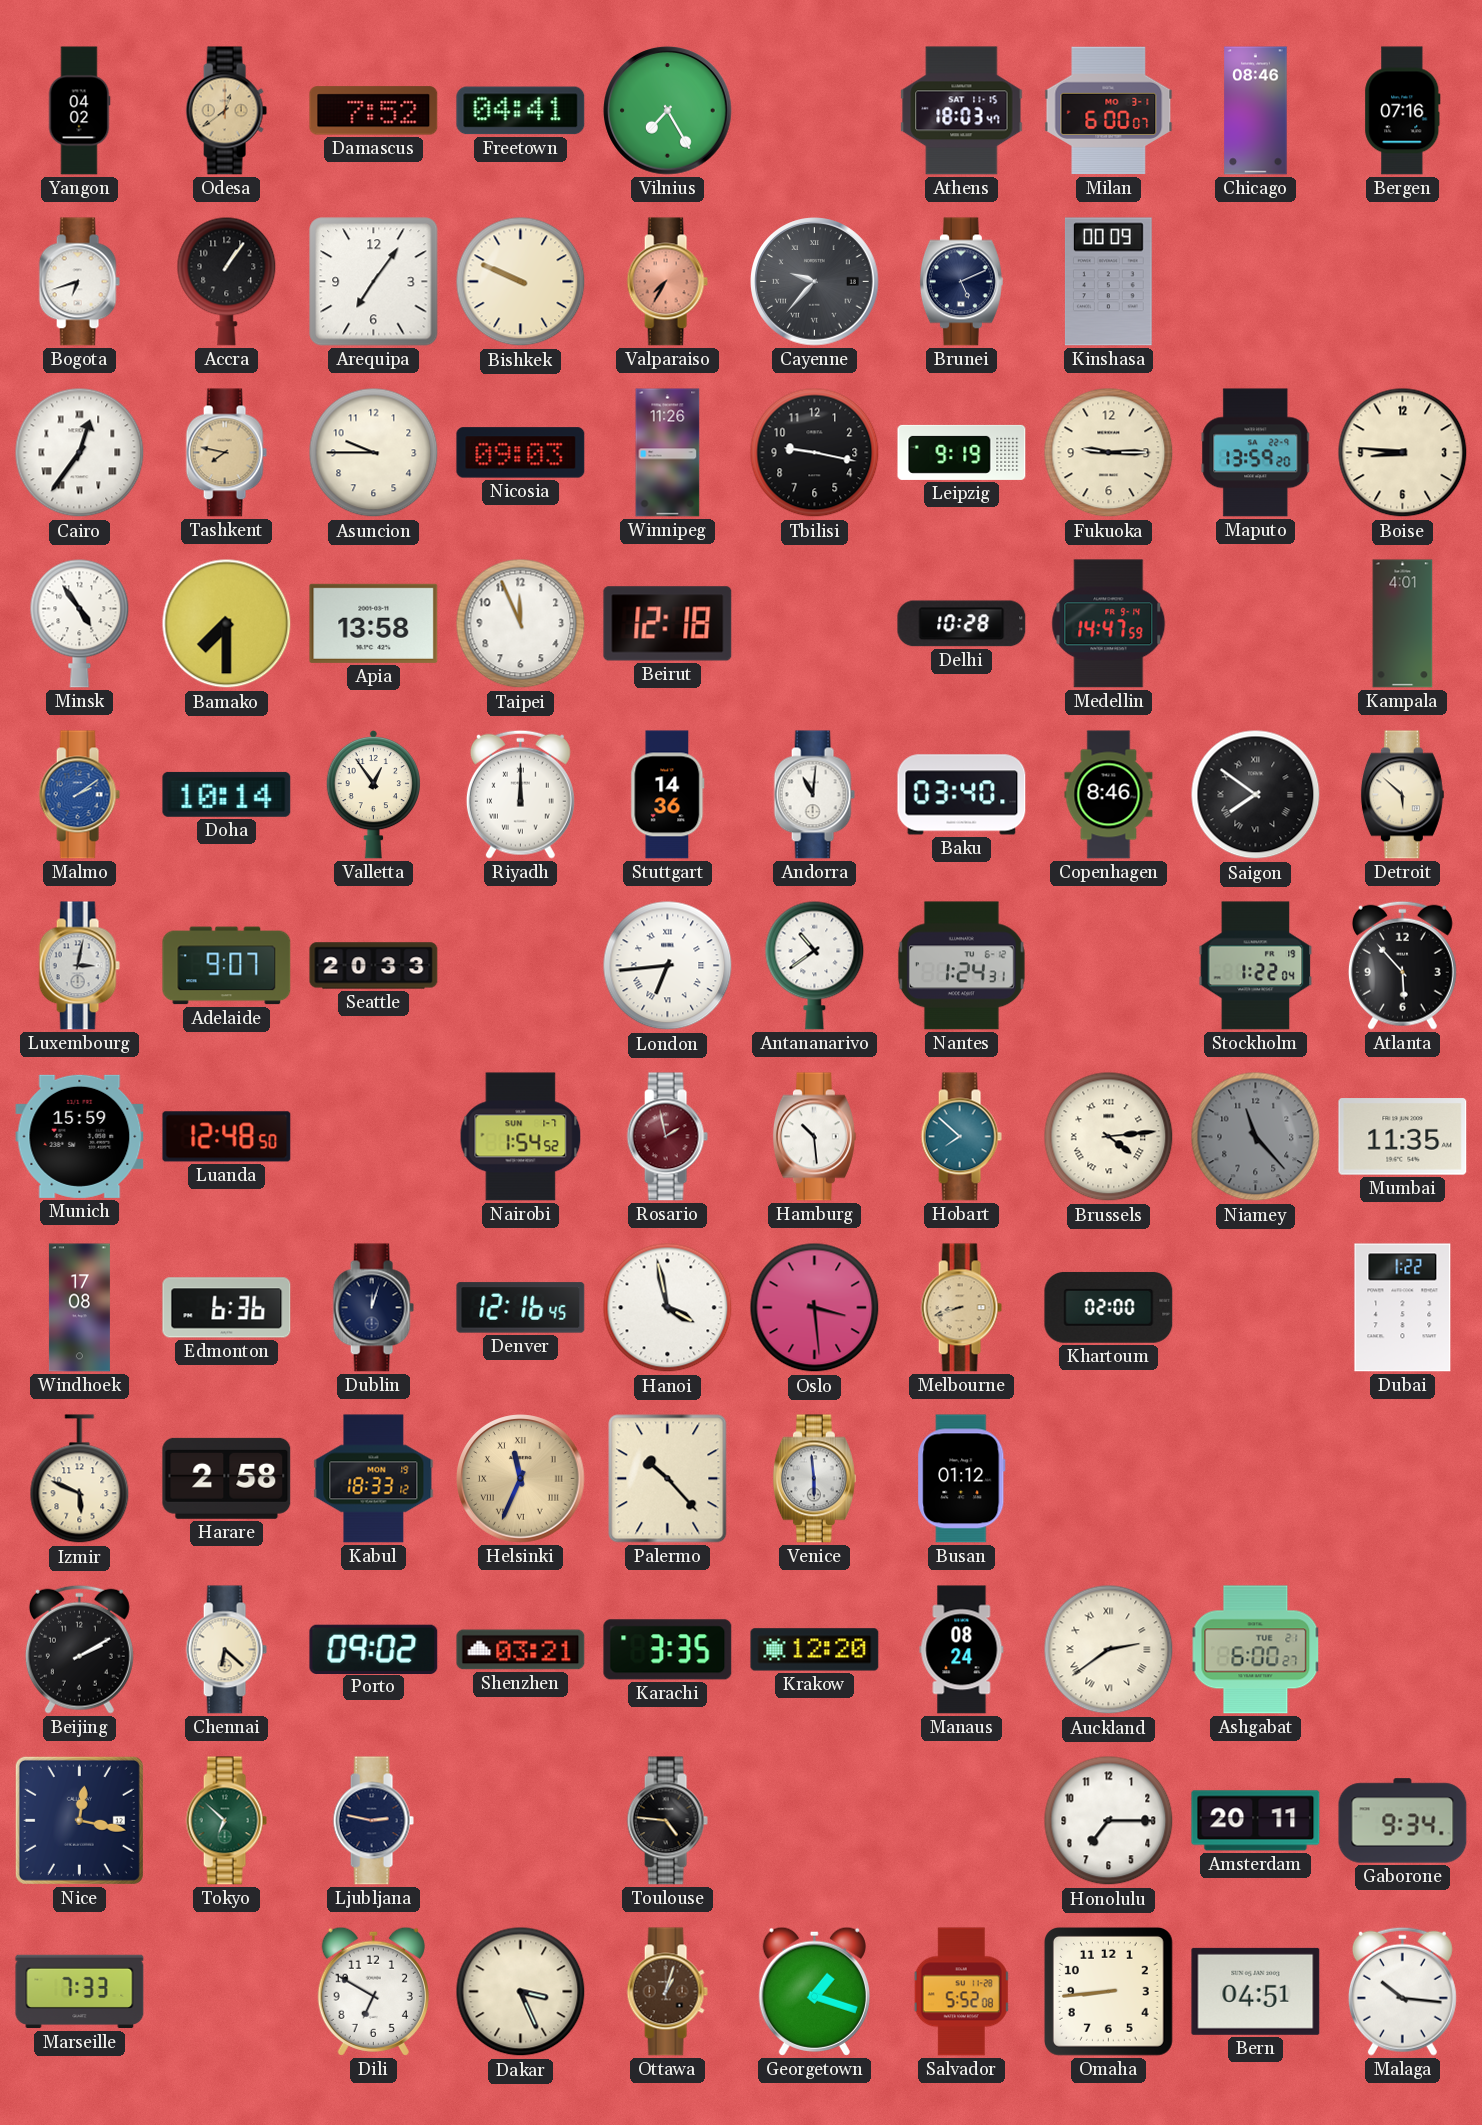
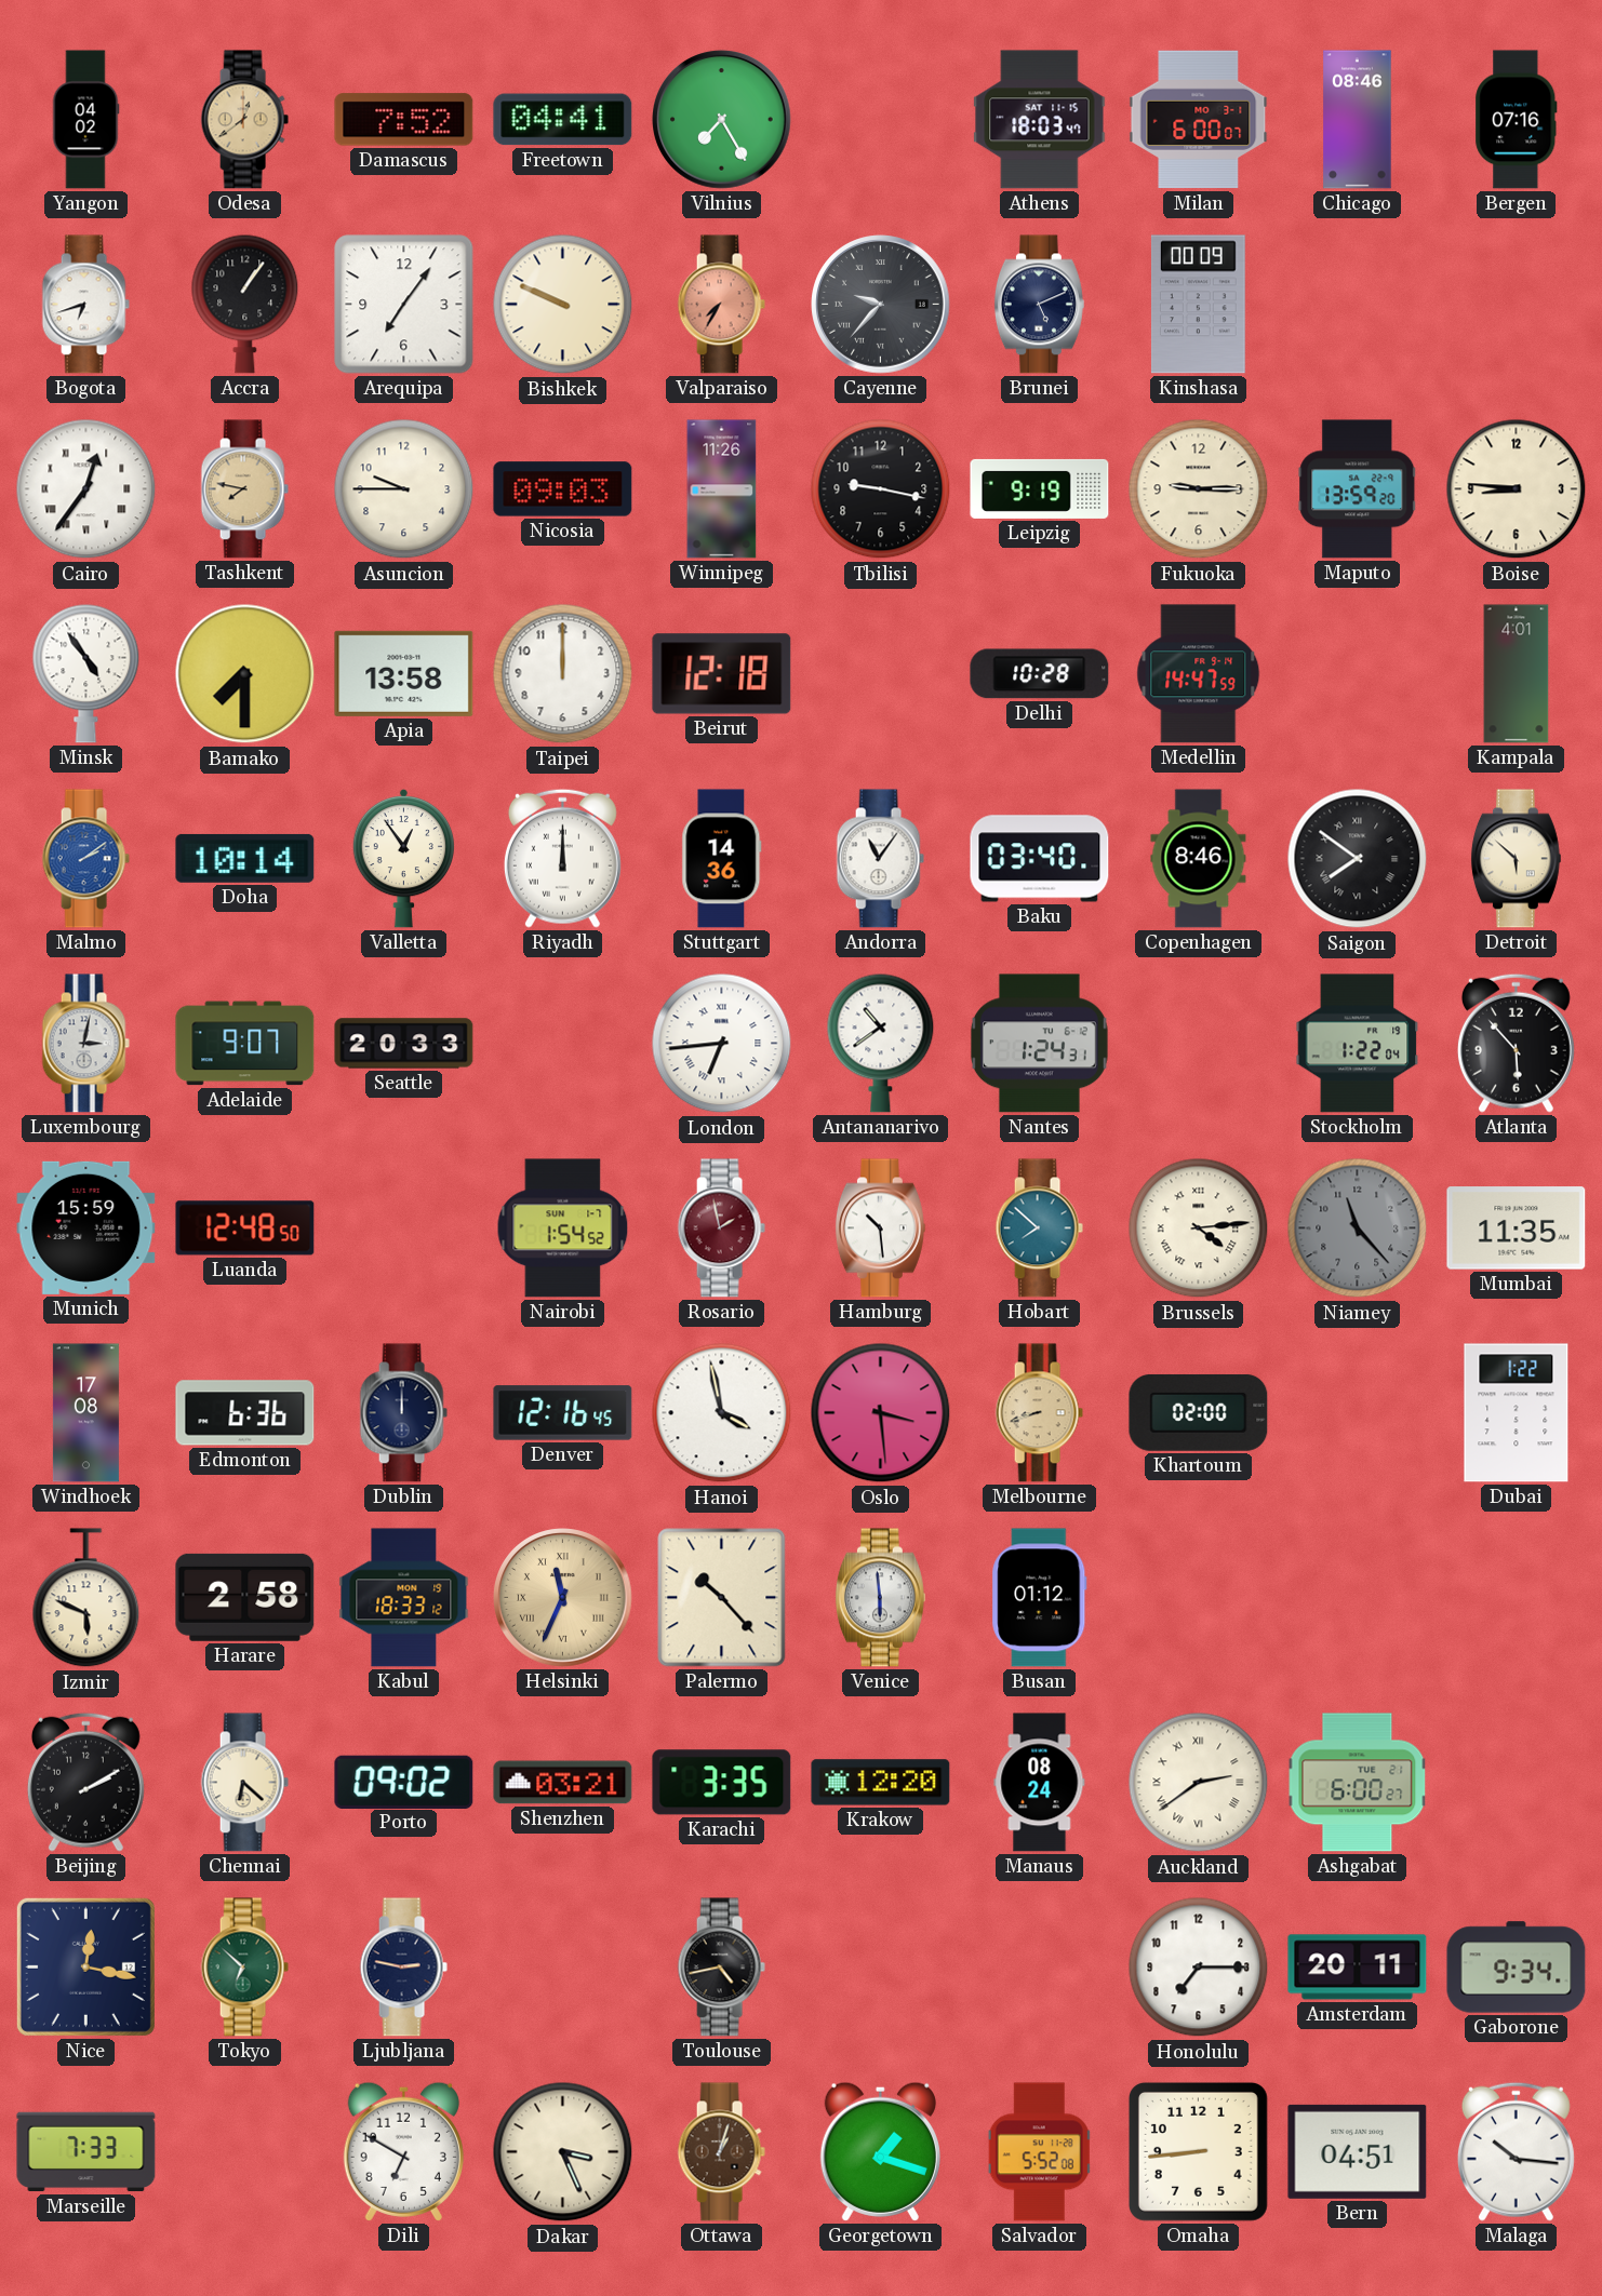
Taipei: 11:56 -> 12:00 (563, 674)
Andorra: 11:01 -> 11:06 (880, 859)
Dublin: 12:03 -> 12:00 (403, 1413)
Toulouse: 4:46 -> 4:43 (721, 1968)
